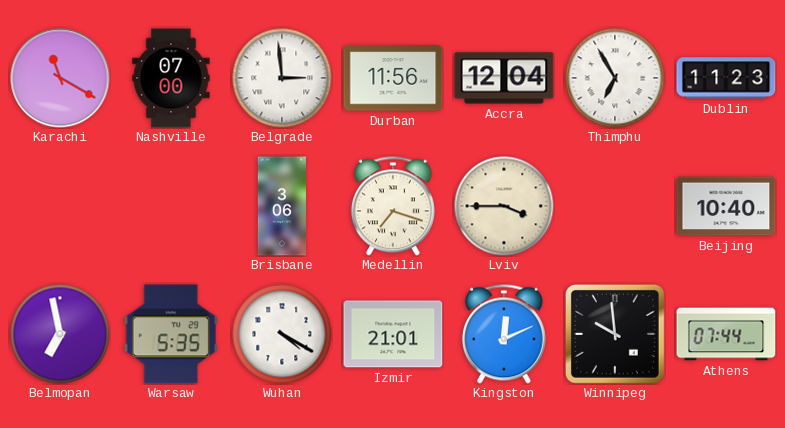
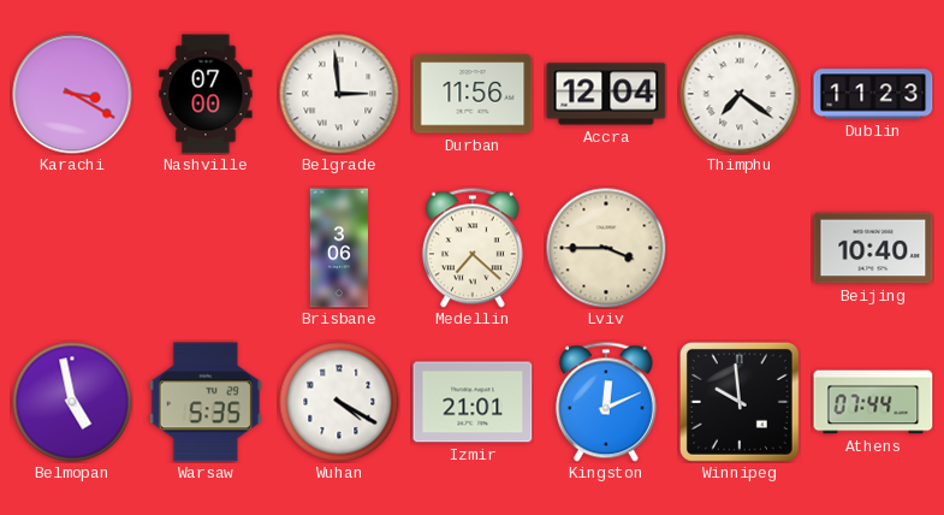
Karachi: 11:20 -> 3:20 (72, 94)
Thimphu: 6:55 -> 7:21 (740, 94)
Medellin: 7:18 -> 7:22 (473, 248)
Belmopan: 6:58 -> 4:58 (72, 402)
